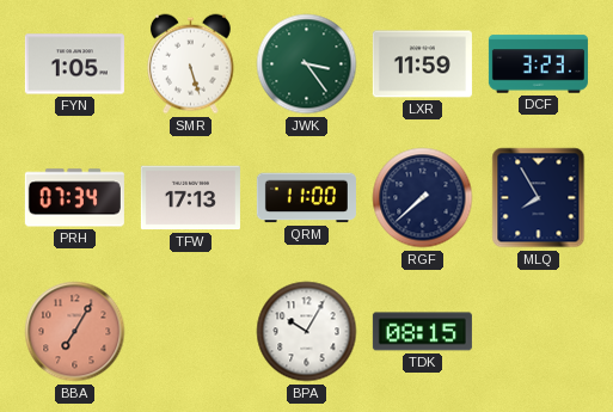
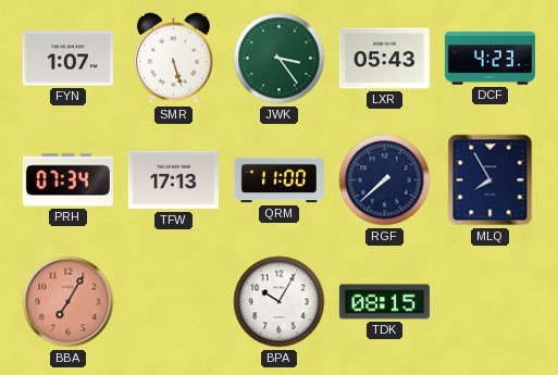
FYN: 1:05 -> 1:07 (67, 59)
LXR: 11:59 -> 05:43 (384, 59)
DCF: 3:23 -> 4:23 (489, 59)
